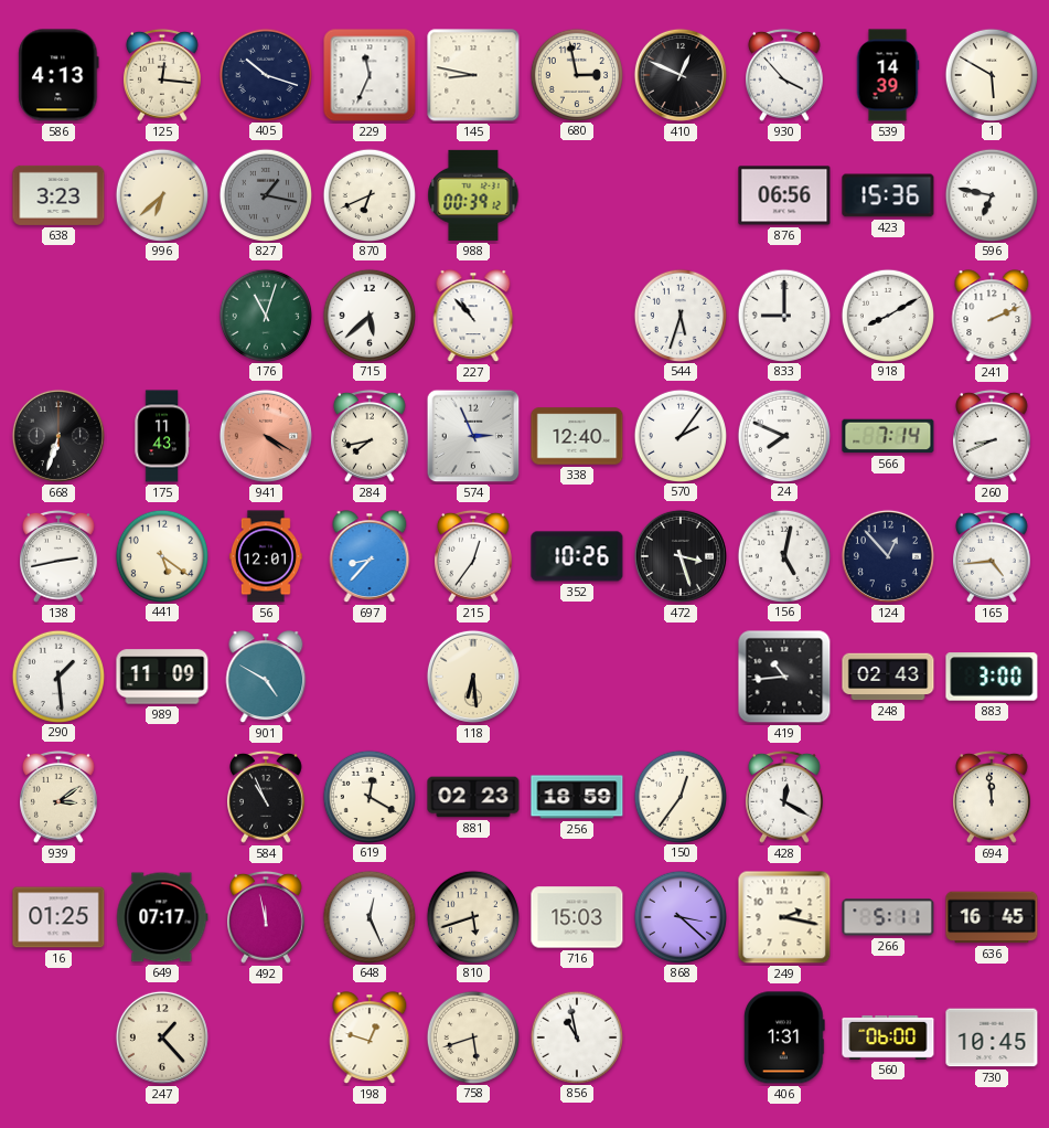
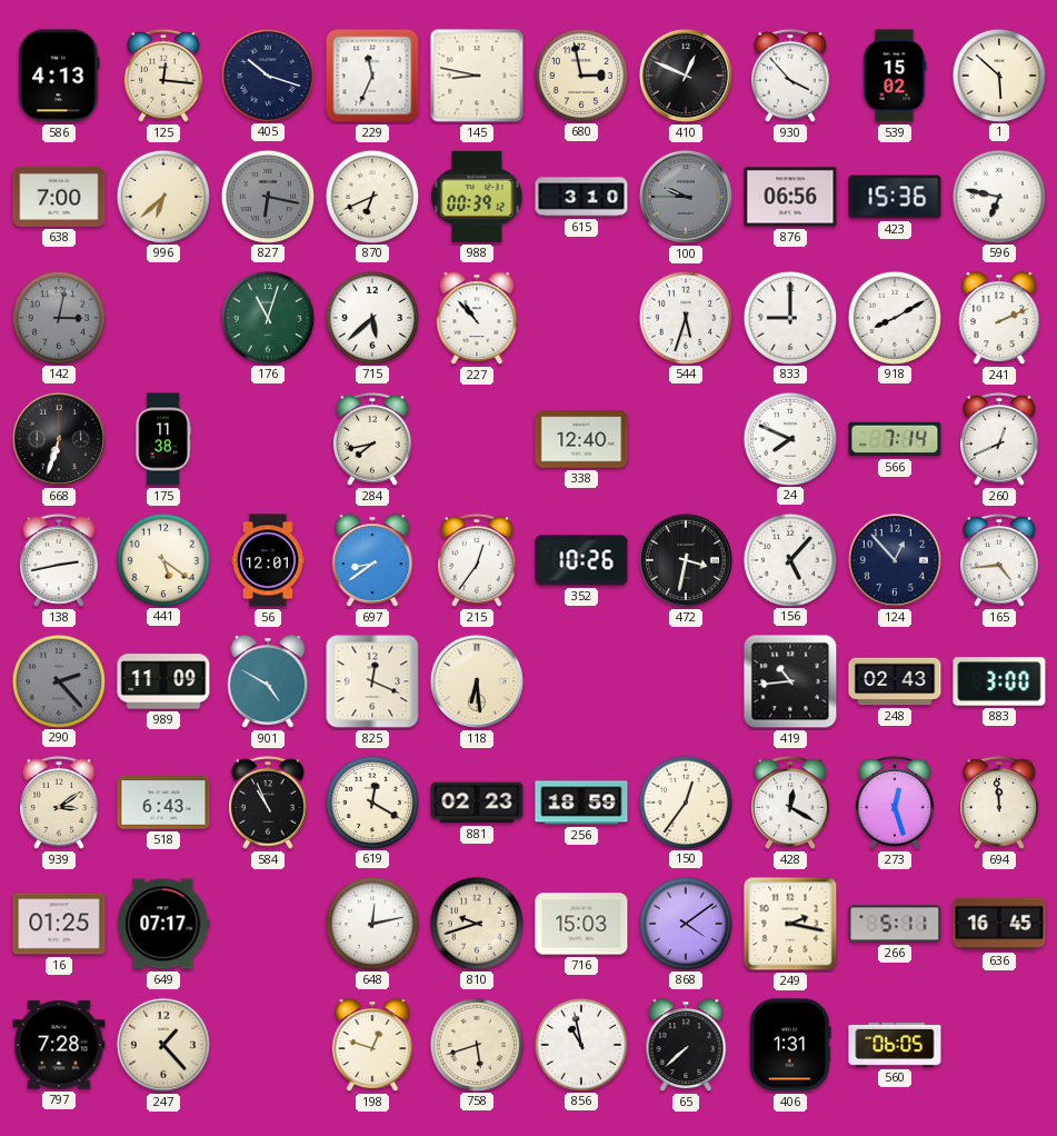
539: 14:39 -> 15:02 (895, 76)
1: 5:50 -> 5:52 (998, 74)
638: 3:23 -> 7:00 (59, 197)
827: 1:17 -> 6:17 (267, 196)
615: none -> 3:10 (581, 197)
100: none -> 9:45 (686, 197)
142: none -> 3:02 (58, 317)
175: 11:43 -> 11:38 (163, 439)
941: 4:20 -> none (266, 436)
574: 2:56 -> none (473, 436)
570: 2:06 -> none (679, 435)
260: 8:41 -> 12:41 (1000, 439)
697: 8:37 -> 8:39 (372, 560)
472: 3:27 -> 3:32 (686, 560)
156: 5:02 -> 5:07 (789, 559)
290: 1:29 -> 2:23 (58, 680)
290 dial: white -> grey (58, 680)
825: none -> 12:19 (372, 681)
518: none -> 6:43 (163, 803)
273: none -> 12:27 (896, 803)
492: 11:58 -> none (267, 917)
648: 12:26 -> 12:13 (371, 923)
810: 5:42 -> 9:42 (476, 923)
868: 3:22 -> 4:09 (685, 923)
797: none -> 7:28 (59, 1045)
65: none -> 7:38 (686, 1045)
560: 06:00 -> 06:05 (895, 1045)
730: 10:45 -> none (992, 1037)
